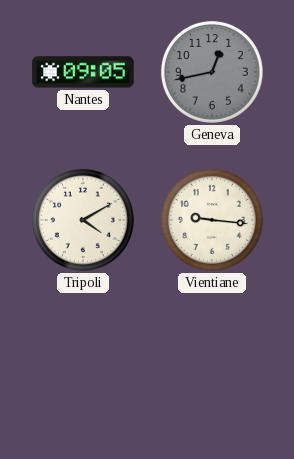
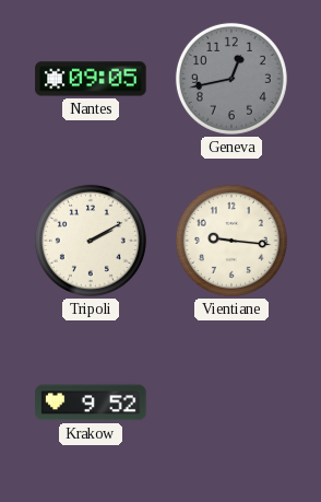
Tripoli: 4:10 -> 2:10 (91, 241)
Krakow: none -> 9:52 (91, 402)
